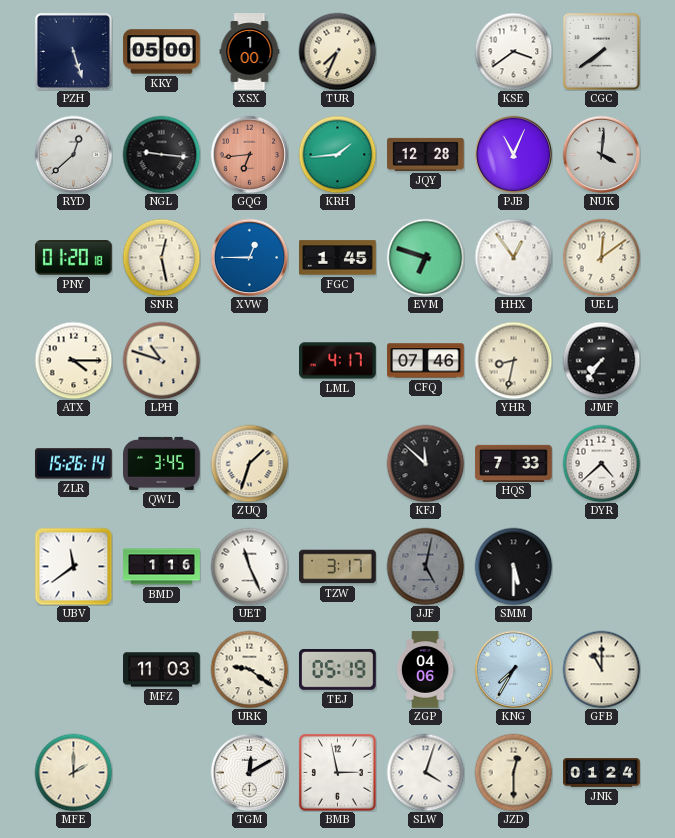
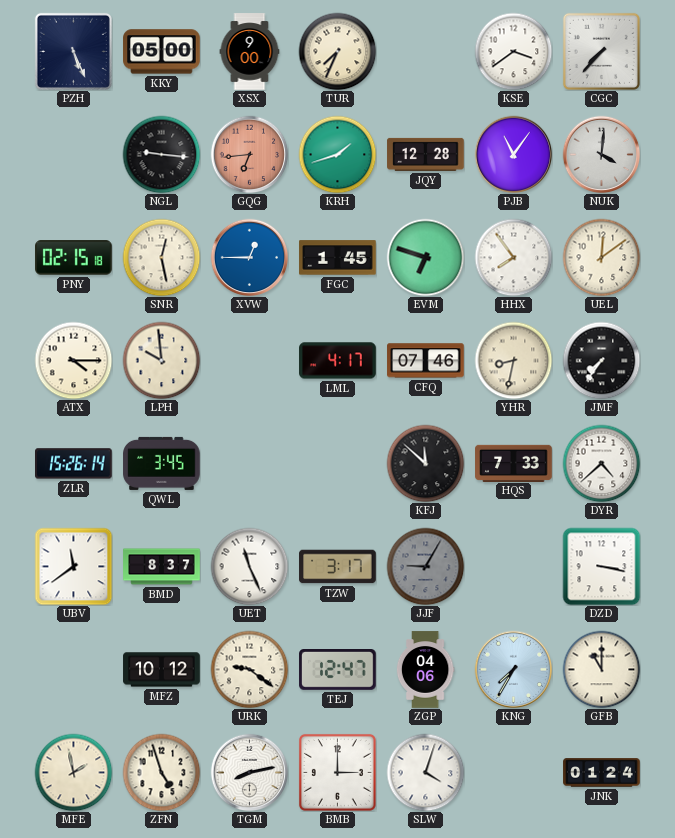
PZH: 5:27 -> 5:26 (73, 51)
XSX: 1:00 -> 9:00 (250, 52)
CGC: 7:39 -> 7:37 (601, 51)
RYD: 12:38 -> none (73, 154)
KRH: 1:44 -> 1:42 (337, 154)
PJB: 11:04 -> 11:06 (513, 154)
PNY: 01:20 -> 02:15 (74, 258)
HHX: 12:54 -> 7:54 (513, 257)
LPH: 10:48 -> 9:59 (161, 360)
ZUQ: 1:33 -> none (249, 463)
BMD: 1:16 -> 8:37 (162, 567)
JJF: 5:02 -> 9:05 (425, 566)
SMM: 5:30 -> none (513, 566)
DZD: none -> 3:17 (601, 566)
MFZ: 11:03 -> 10:12 (162, 670)
TEJ: 05:19 -> 12:47 (338, 670)
MFE: 2:00 -> 1:58 (73, 772)
ZFN: none -> 4:57 (161, 772)
TGM: 12:10 -> 8:13 (249, 772)
BMB: 2:58 -> 3:00 (337, 772)
JZD: 12:30 -> none (513, 772)
